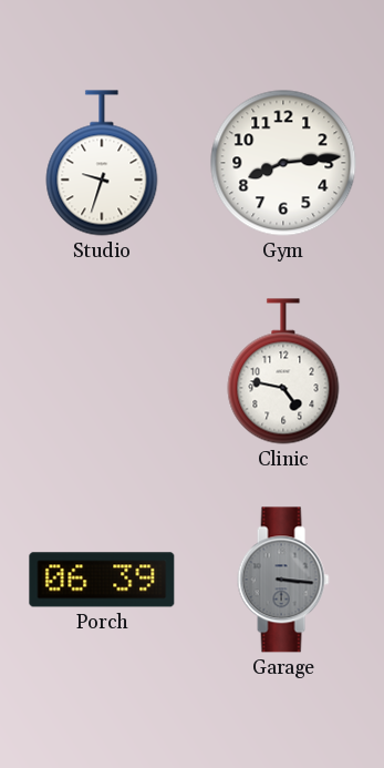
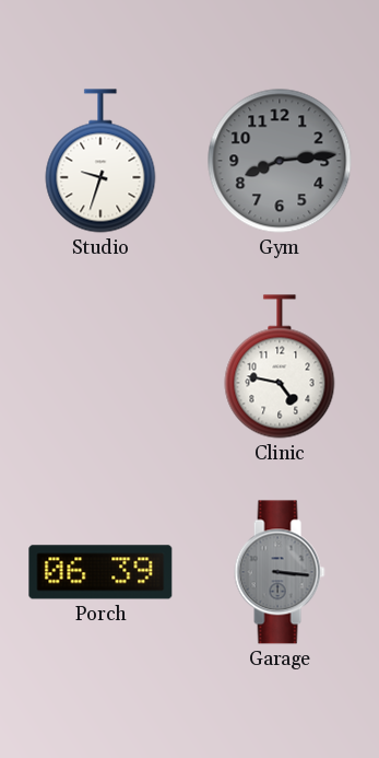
Gym dial: white -> grey (280, 161)
